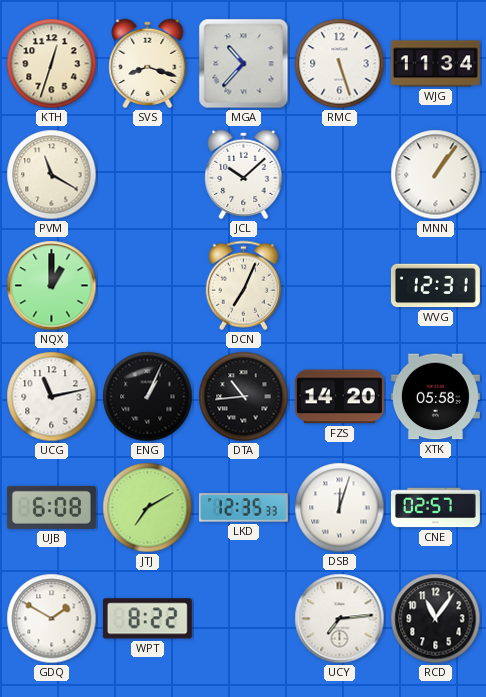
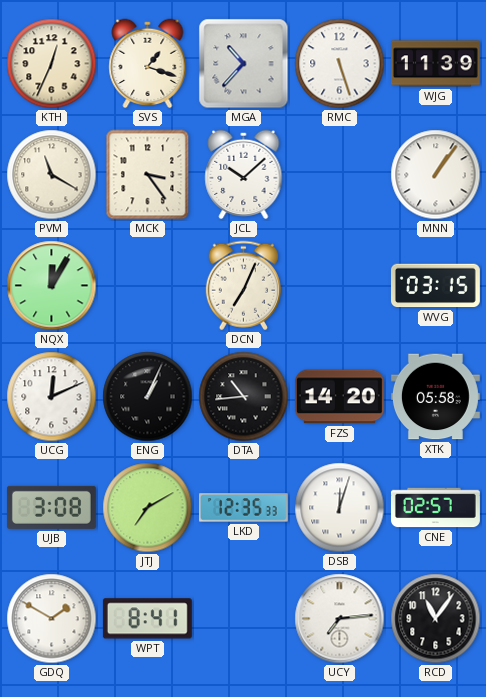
KTH: 12:33 -> 12:34 (52, 64)
SVS: 8:18 -> 1:18 (148, 64)
WJG: 11:34 -> 11:39 (435, 64)
MCK: none -> 3:24 (148, 175)
NQX: 1:00 -> 12:05 (52, 286)
WVG: 12:31 -> 03:15 (435, 286)
UCG: 11:13 -> 12:11 (52, 397)
UJB: 6:08 -> 3:08 (51, 507)
WPT: 8:22 -> 8:41 (147, 619)
